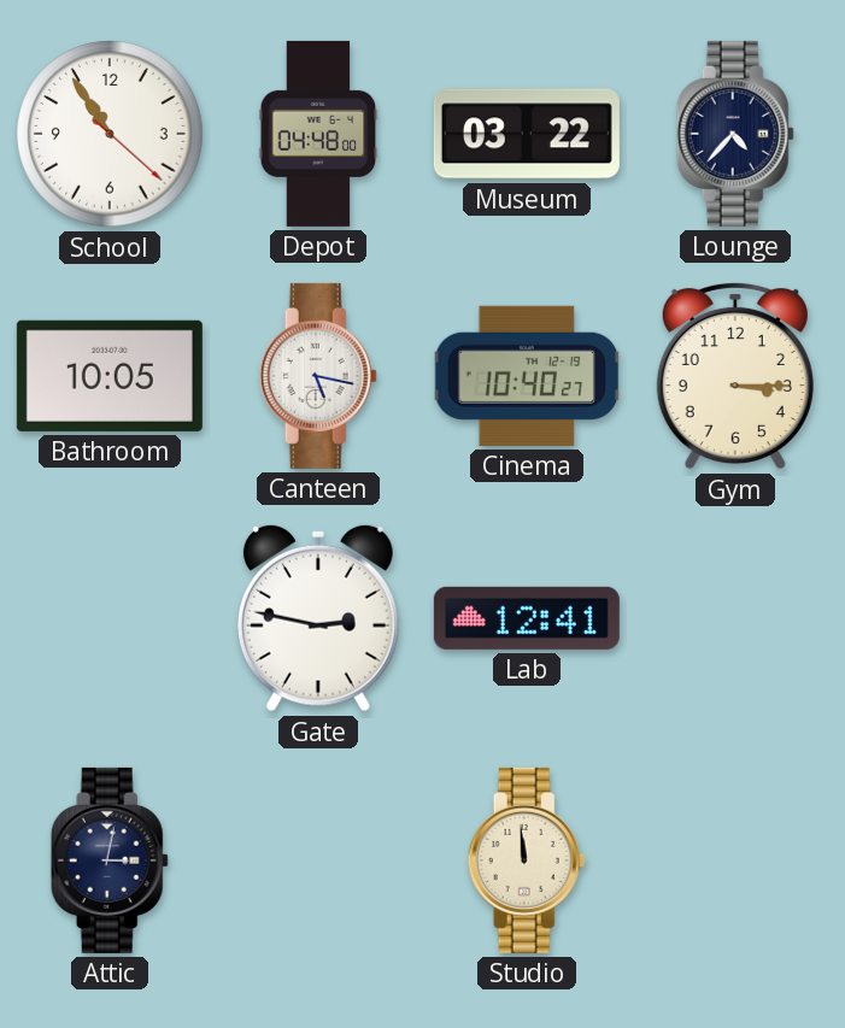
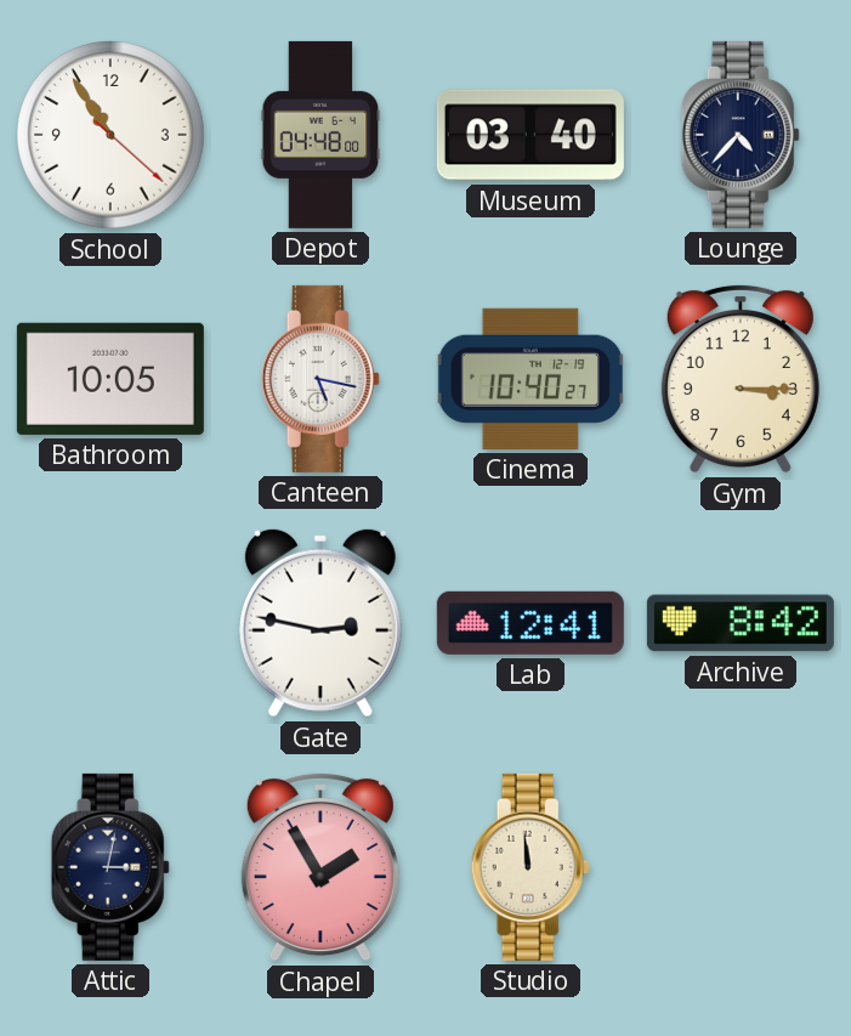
Museum: 03:22 -> 03:40 (531, 135)
Archive: none -> 8:42 (741, 623)
Chapel: none -> 1:55 (320, 867)
